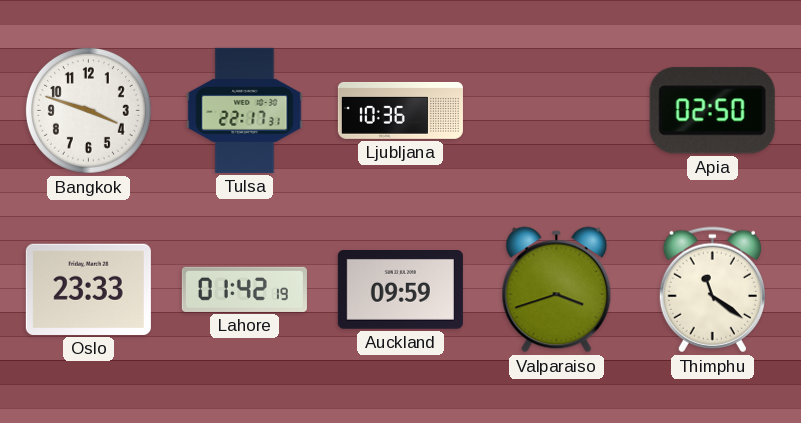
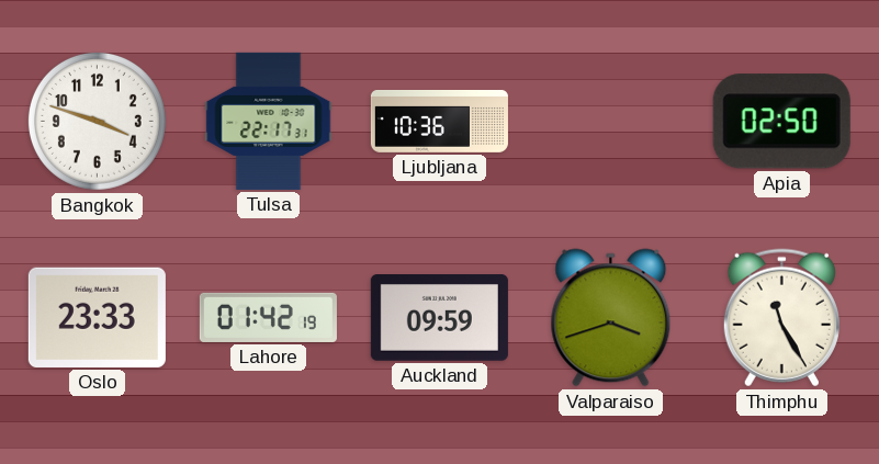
Thimphu: 11:21 -> 11:25 (781, 318)
